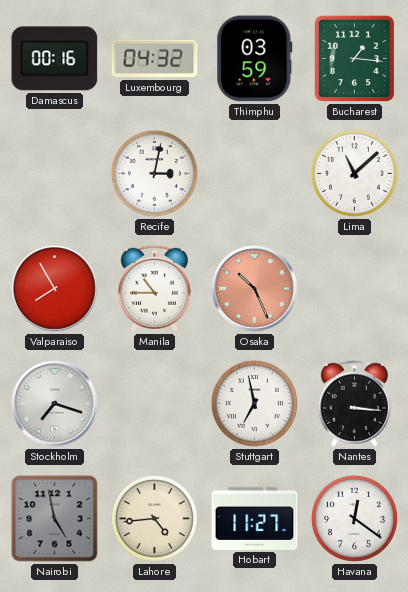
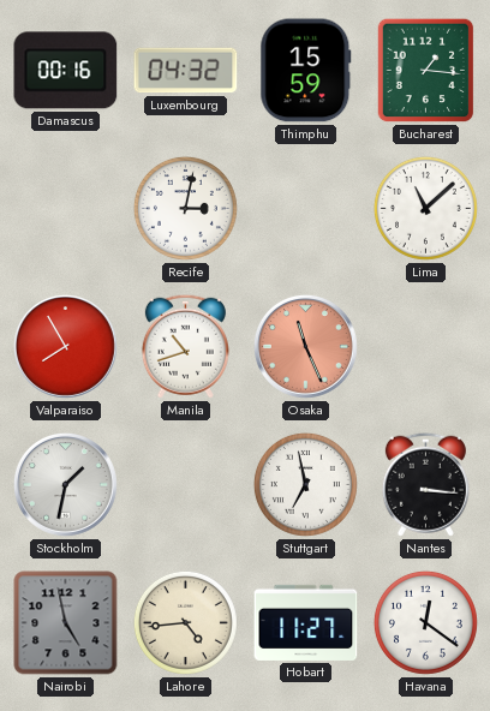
Thimphu: 03:59 -> 15:59 (306, 71)
Manila: 10:45 -> 10:42 (185, 346)
Osaka: 10:26 -> 11:26 (305, 346)
Stockholm: 7:18 -> 1:32 (65, 484)
